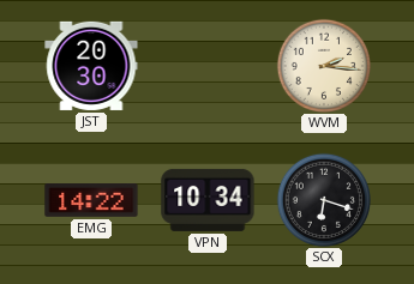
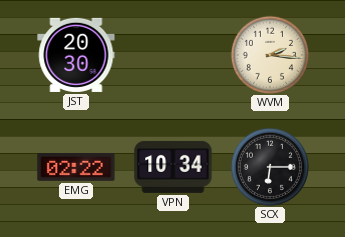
EMG: 14:22 -> 02:22 (76, 168)
SCX: 6:18 -> 6:15 (269, 166)
